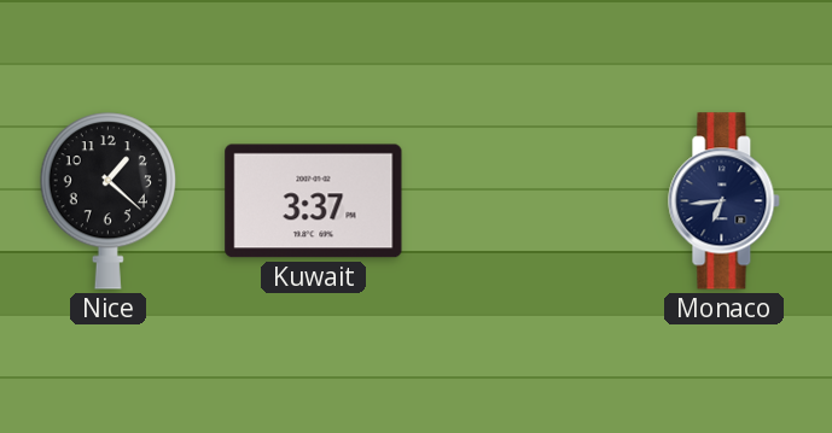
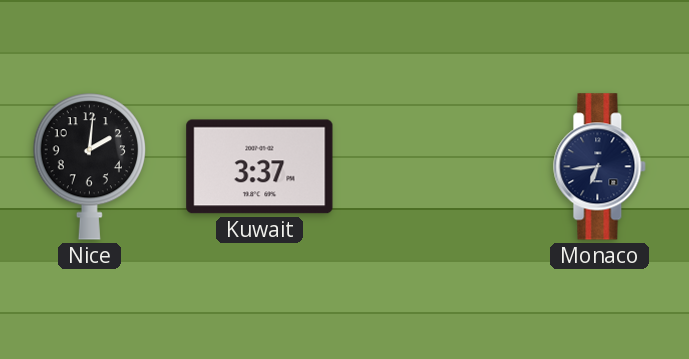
Nice: 1:22 -> 2:01 (89, 167)
